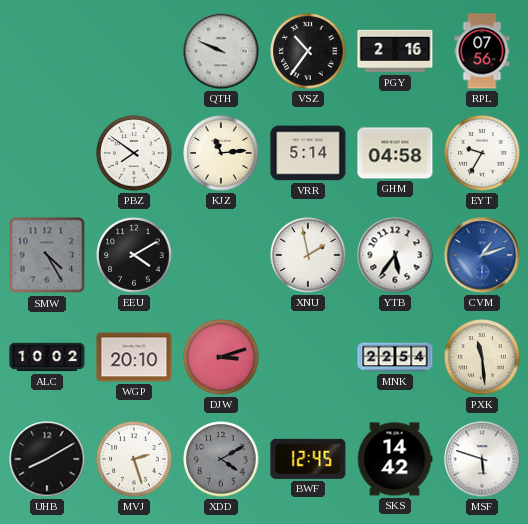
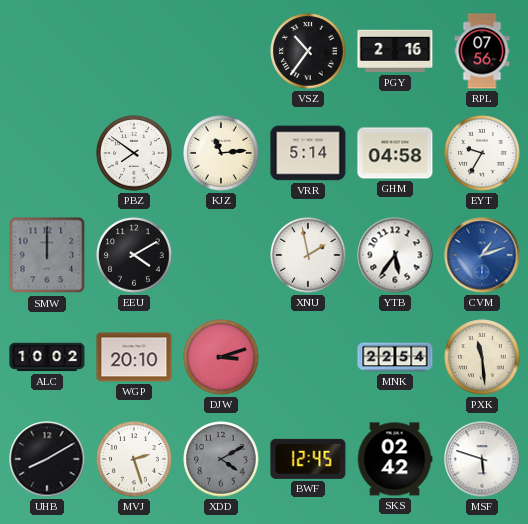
QTH: 9:49 -> none (221, 51)
SMW: 4:25 -> 12:00 (47, 255)
SKS: 14:42 -> 02:42 (395, 459)
